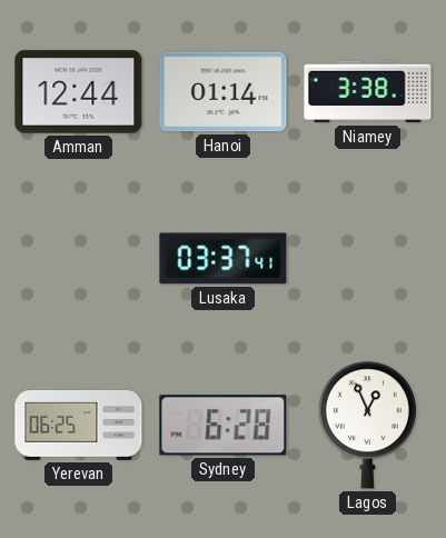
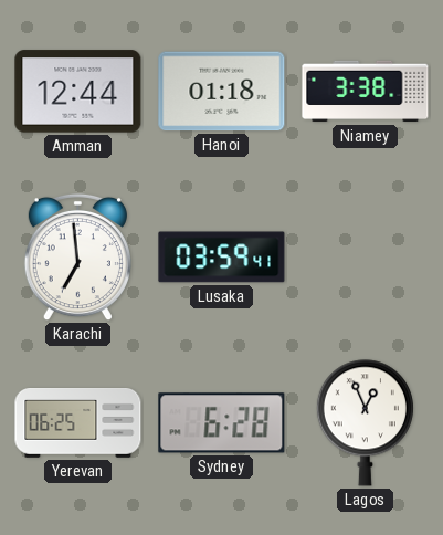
Hanoi: 01:14 -> 01:18 (222, 92)
Karachi: none -> 6:59 (77, 258)
Lusaka: 03:37 -> 03:59 (222, 258)
